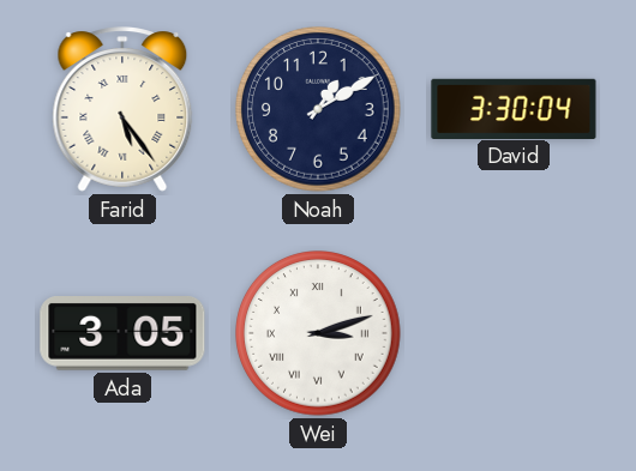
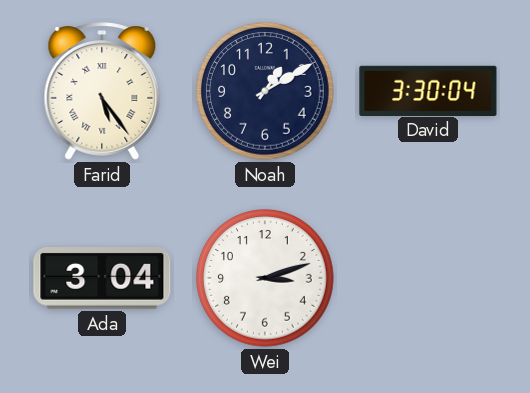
Ada: 3:05 -> 3:04 (102, 279)
Wei numerals: Roman -> Arabic (265, 278)
